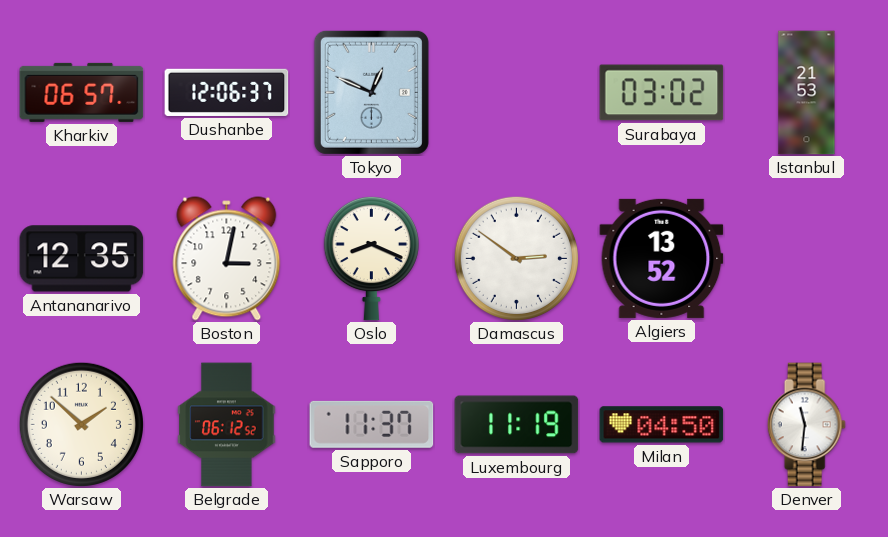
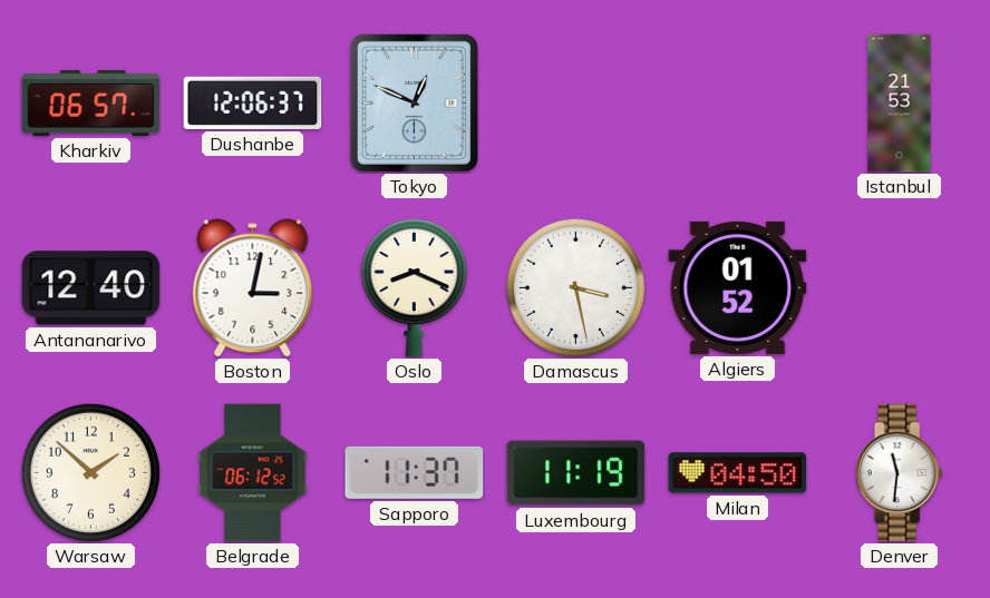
Surabaya: 03:02 -> none (662, 93)
Antananarivo: 12:35 -> 12:40 (91, 288)
Damascus: 2:51 -> 3:28 (575, 287)
Algiers: 13:52 -> 01:52 (738, 287)
